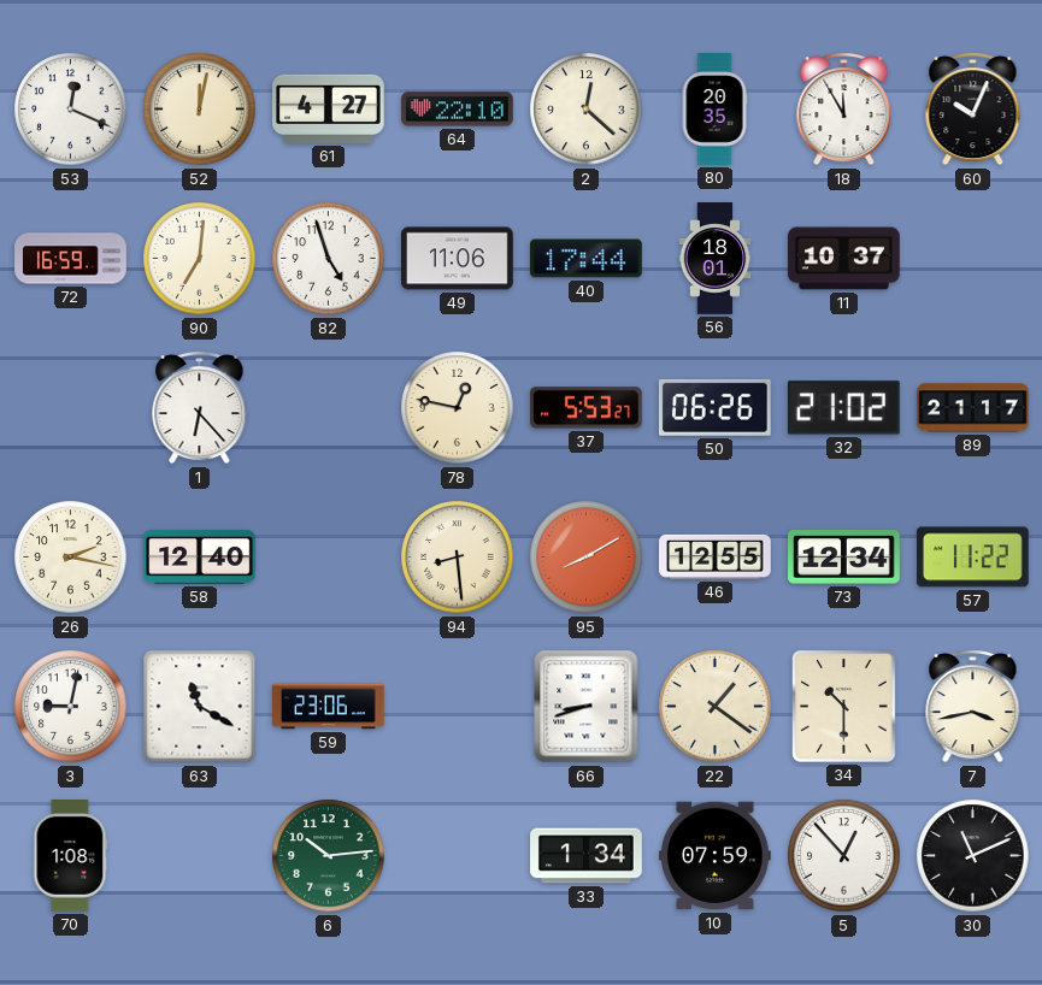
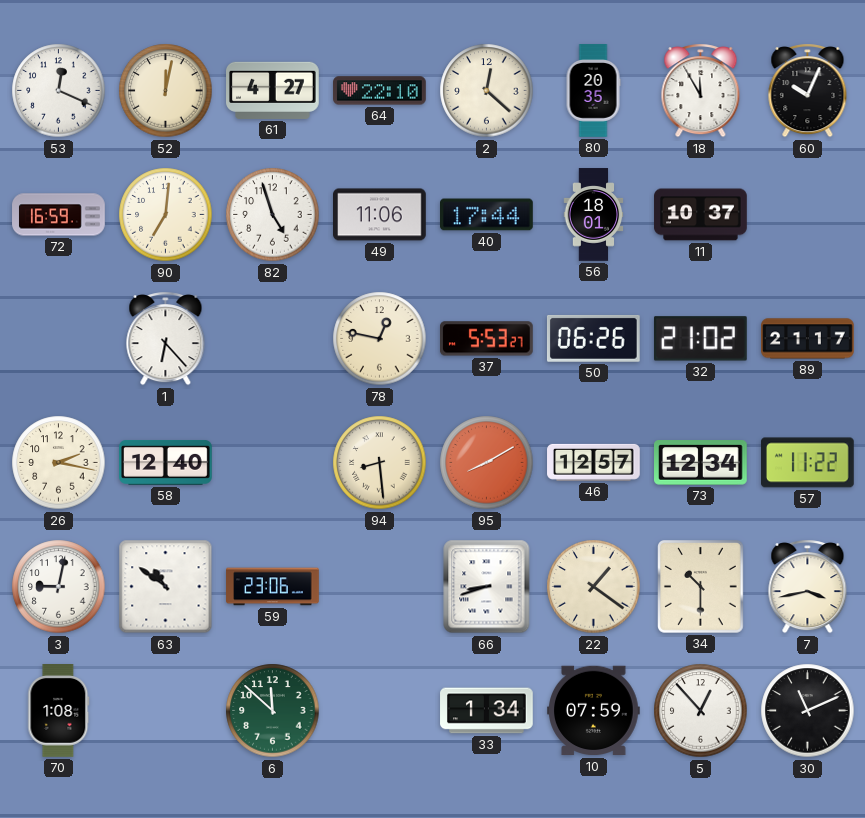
46: 12:55 -> 12:57 (594, 462)
63: 11:20 -> 10:51 (166, 587)
6: 10:14 -> 11:52 (273, 711)
